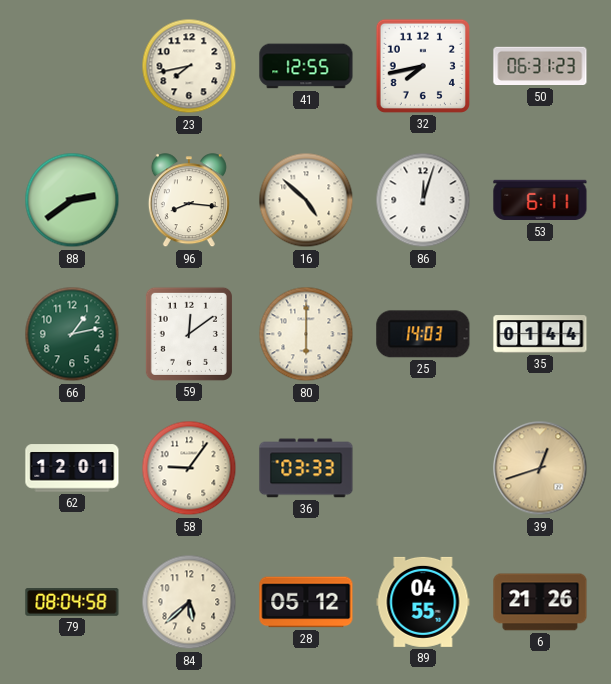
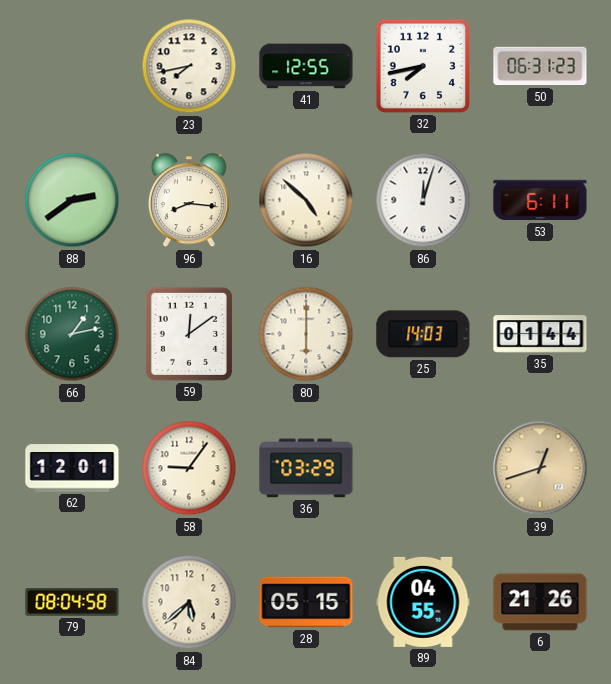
36: 03:33 -> 03:29 (306, 468)
28: 05:12 -> 05:15 (306, 602)
